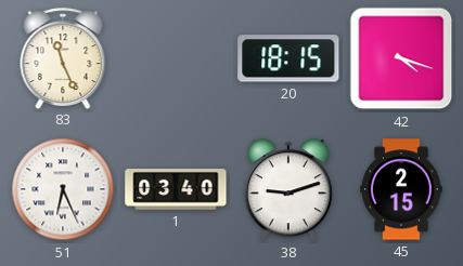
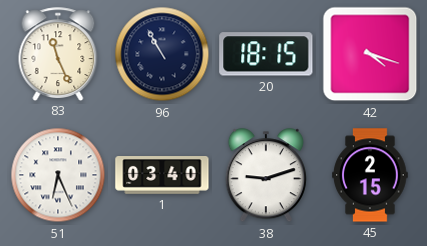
96: none -> 10:55 (162, 54)
